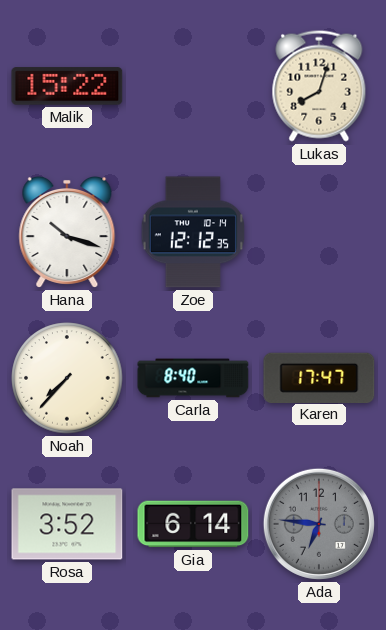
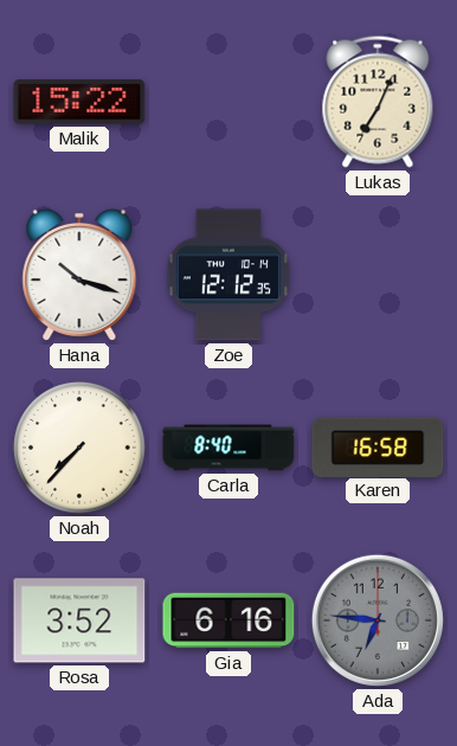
Lukas: 8:03 -> 7:04 (378, 102)
Karen: 17:47 -> 16:58 (378, 446)
Gia: 6:14 -> 6:16 (228, 620)
